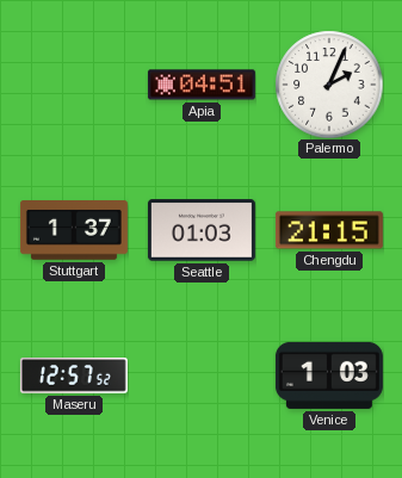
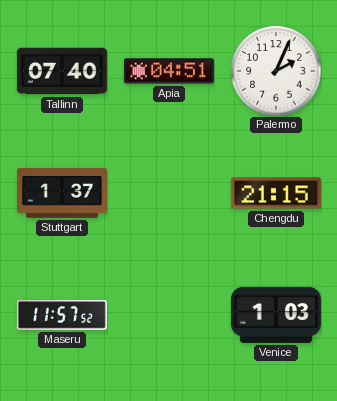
Tallinn: none -> 07:40 (62, 71)
Seattle: 01:03 -> none (202, 230)
Maseru: 12:57 -> 11:57 (62, 316)
